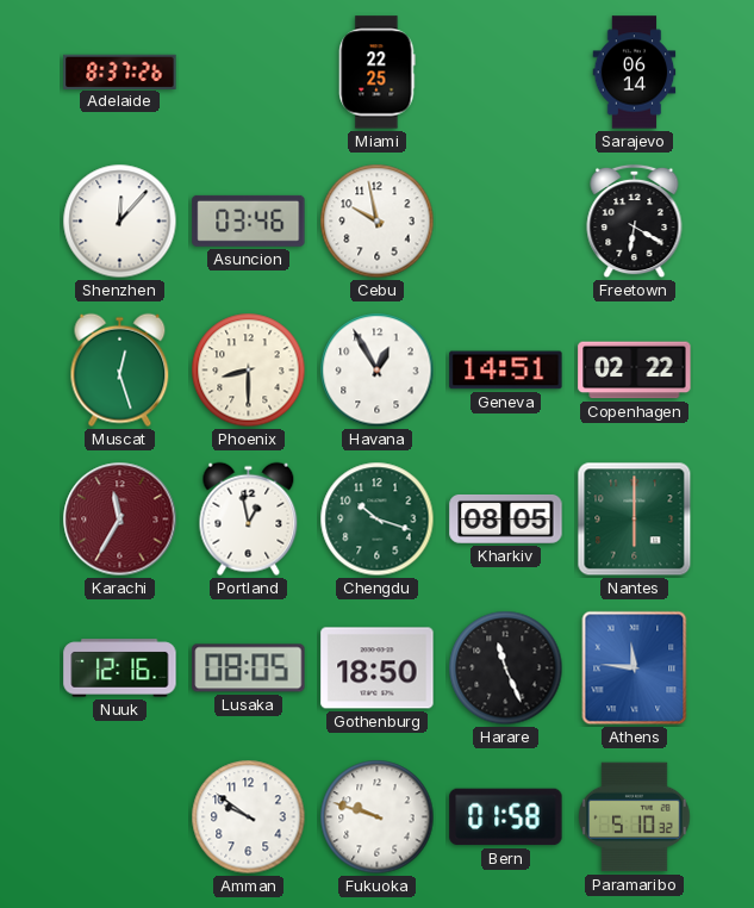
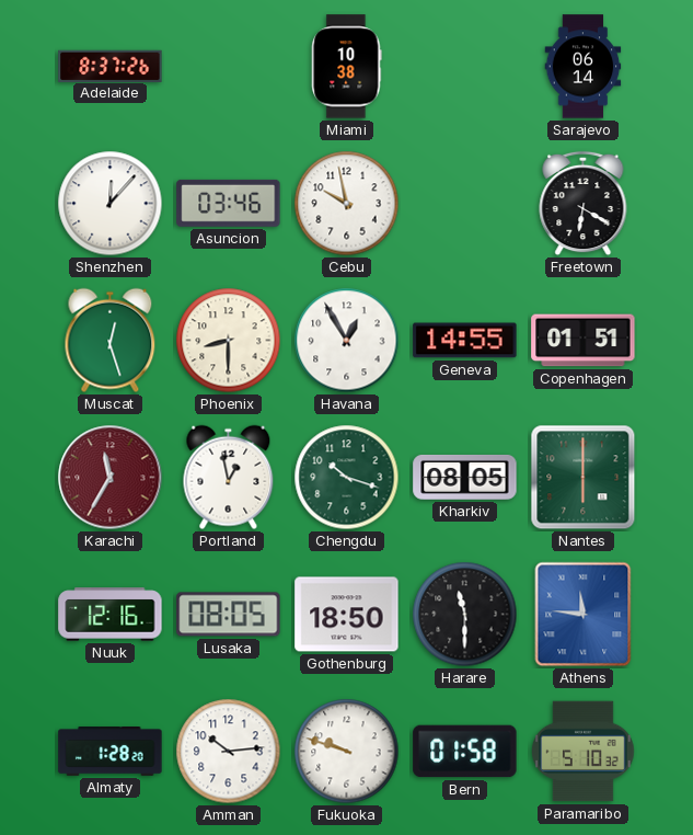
Miami: 22:25 -> 10:38 (347, 67)
Geneva: 14:51 -> 14:55 (465, 341)
Copenhagen: 02:22 -> 01:51 (584, 341)
Harare: 11:26 -> 11:30 (465, 615)
Almaty: none -> 1:28 (111, 752)
Amman: 9:51 -> 10:14 (229, 752)
